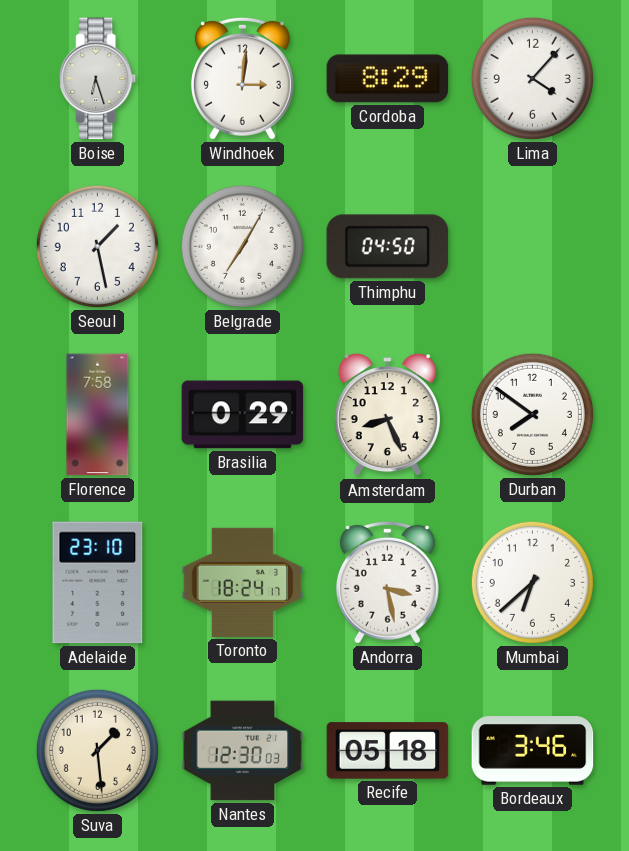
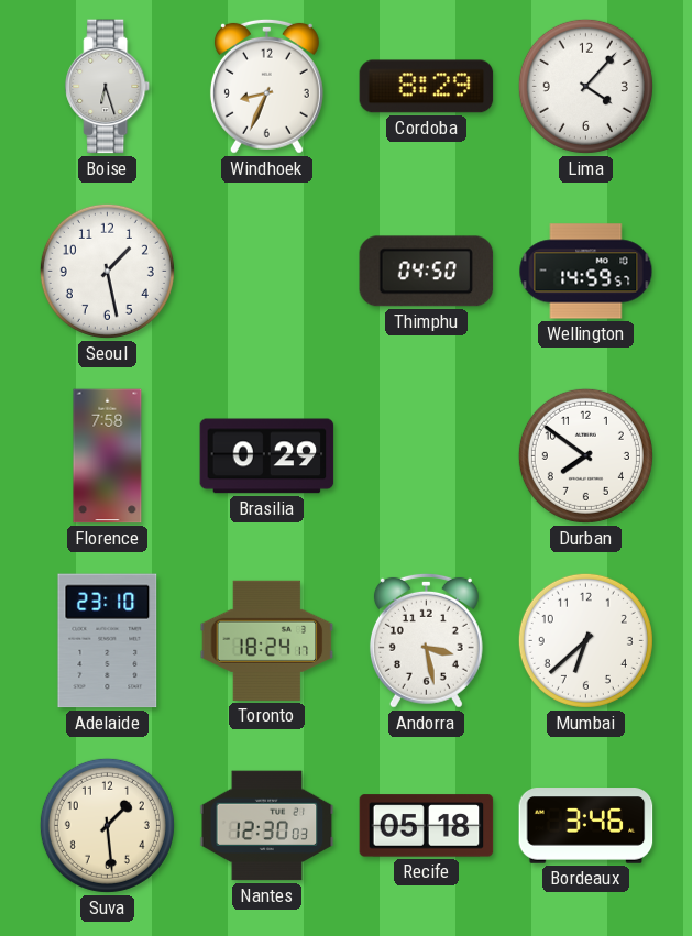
Windhoek: 3:01 -> 8:34 (266, 86)
Belgrade: 7:05 -> none (242, 246)
Wellington: none -> 14:59 (586, 272)
Amsterdam: 8:26 -> none (387, 416)
